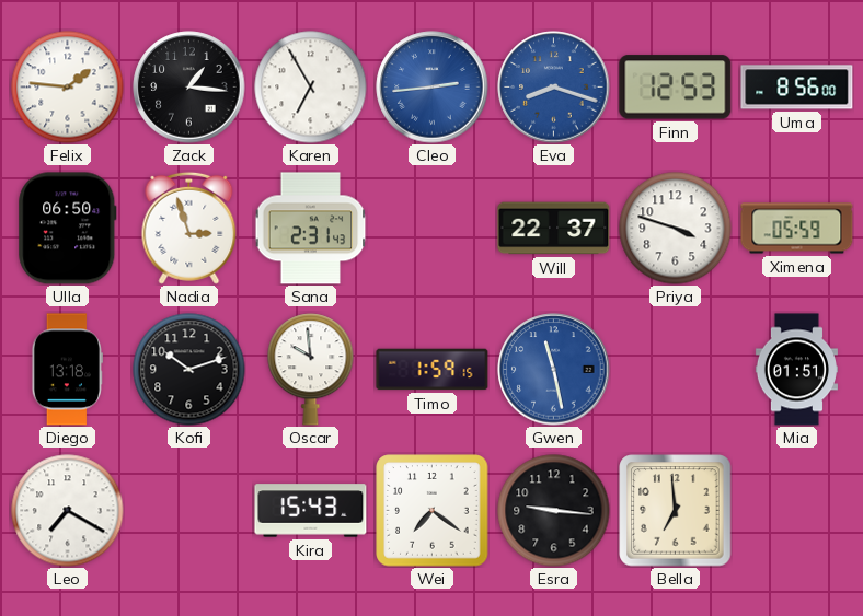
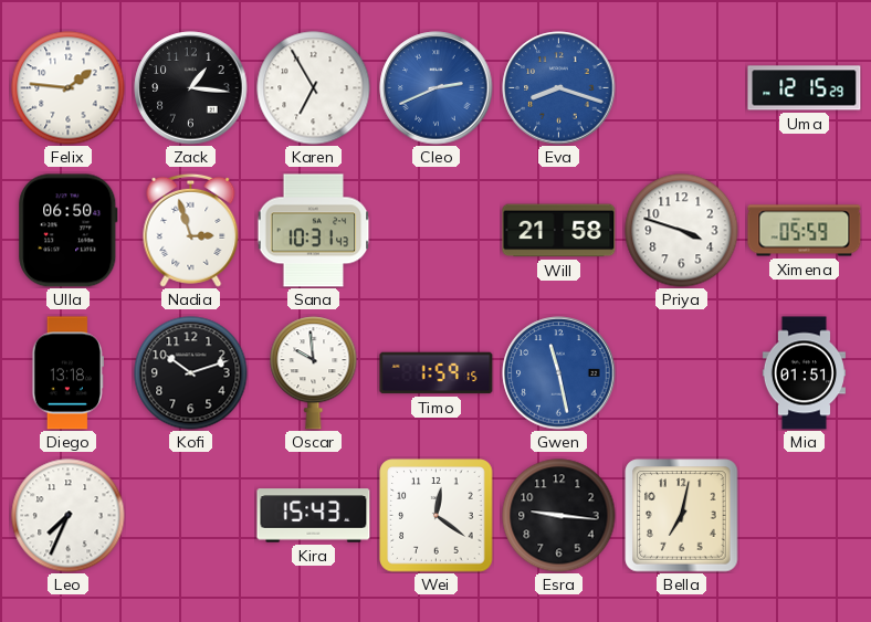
Cleo: 2:44 -> 2:41 (437, 88)
Finn: 12:53 -> none (676, 88)
Uma: 8:56 -> 12:15 (805, 88)
Sana: 2:31 -> 10:31 (314, 231)
Will: 22:37 -> 21:58 (559, 231)
Leo: 7:20 -> 7:34 (69, 516)
Wei: 7:21 -> 12:21 (437, 516)
Bella: 6:59 -> 7:02 (682, 516)
